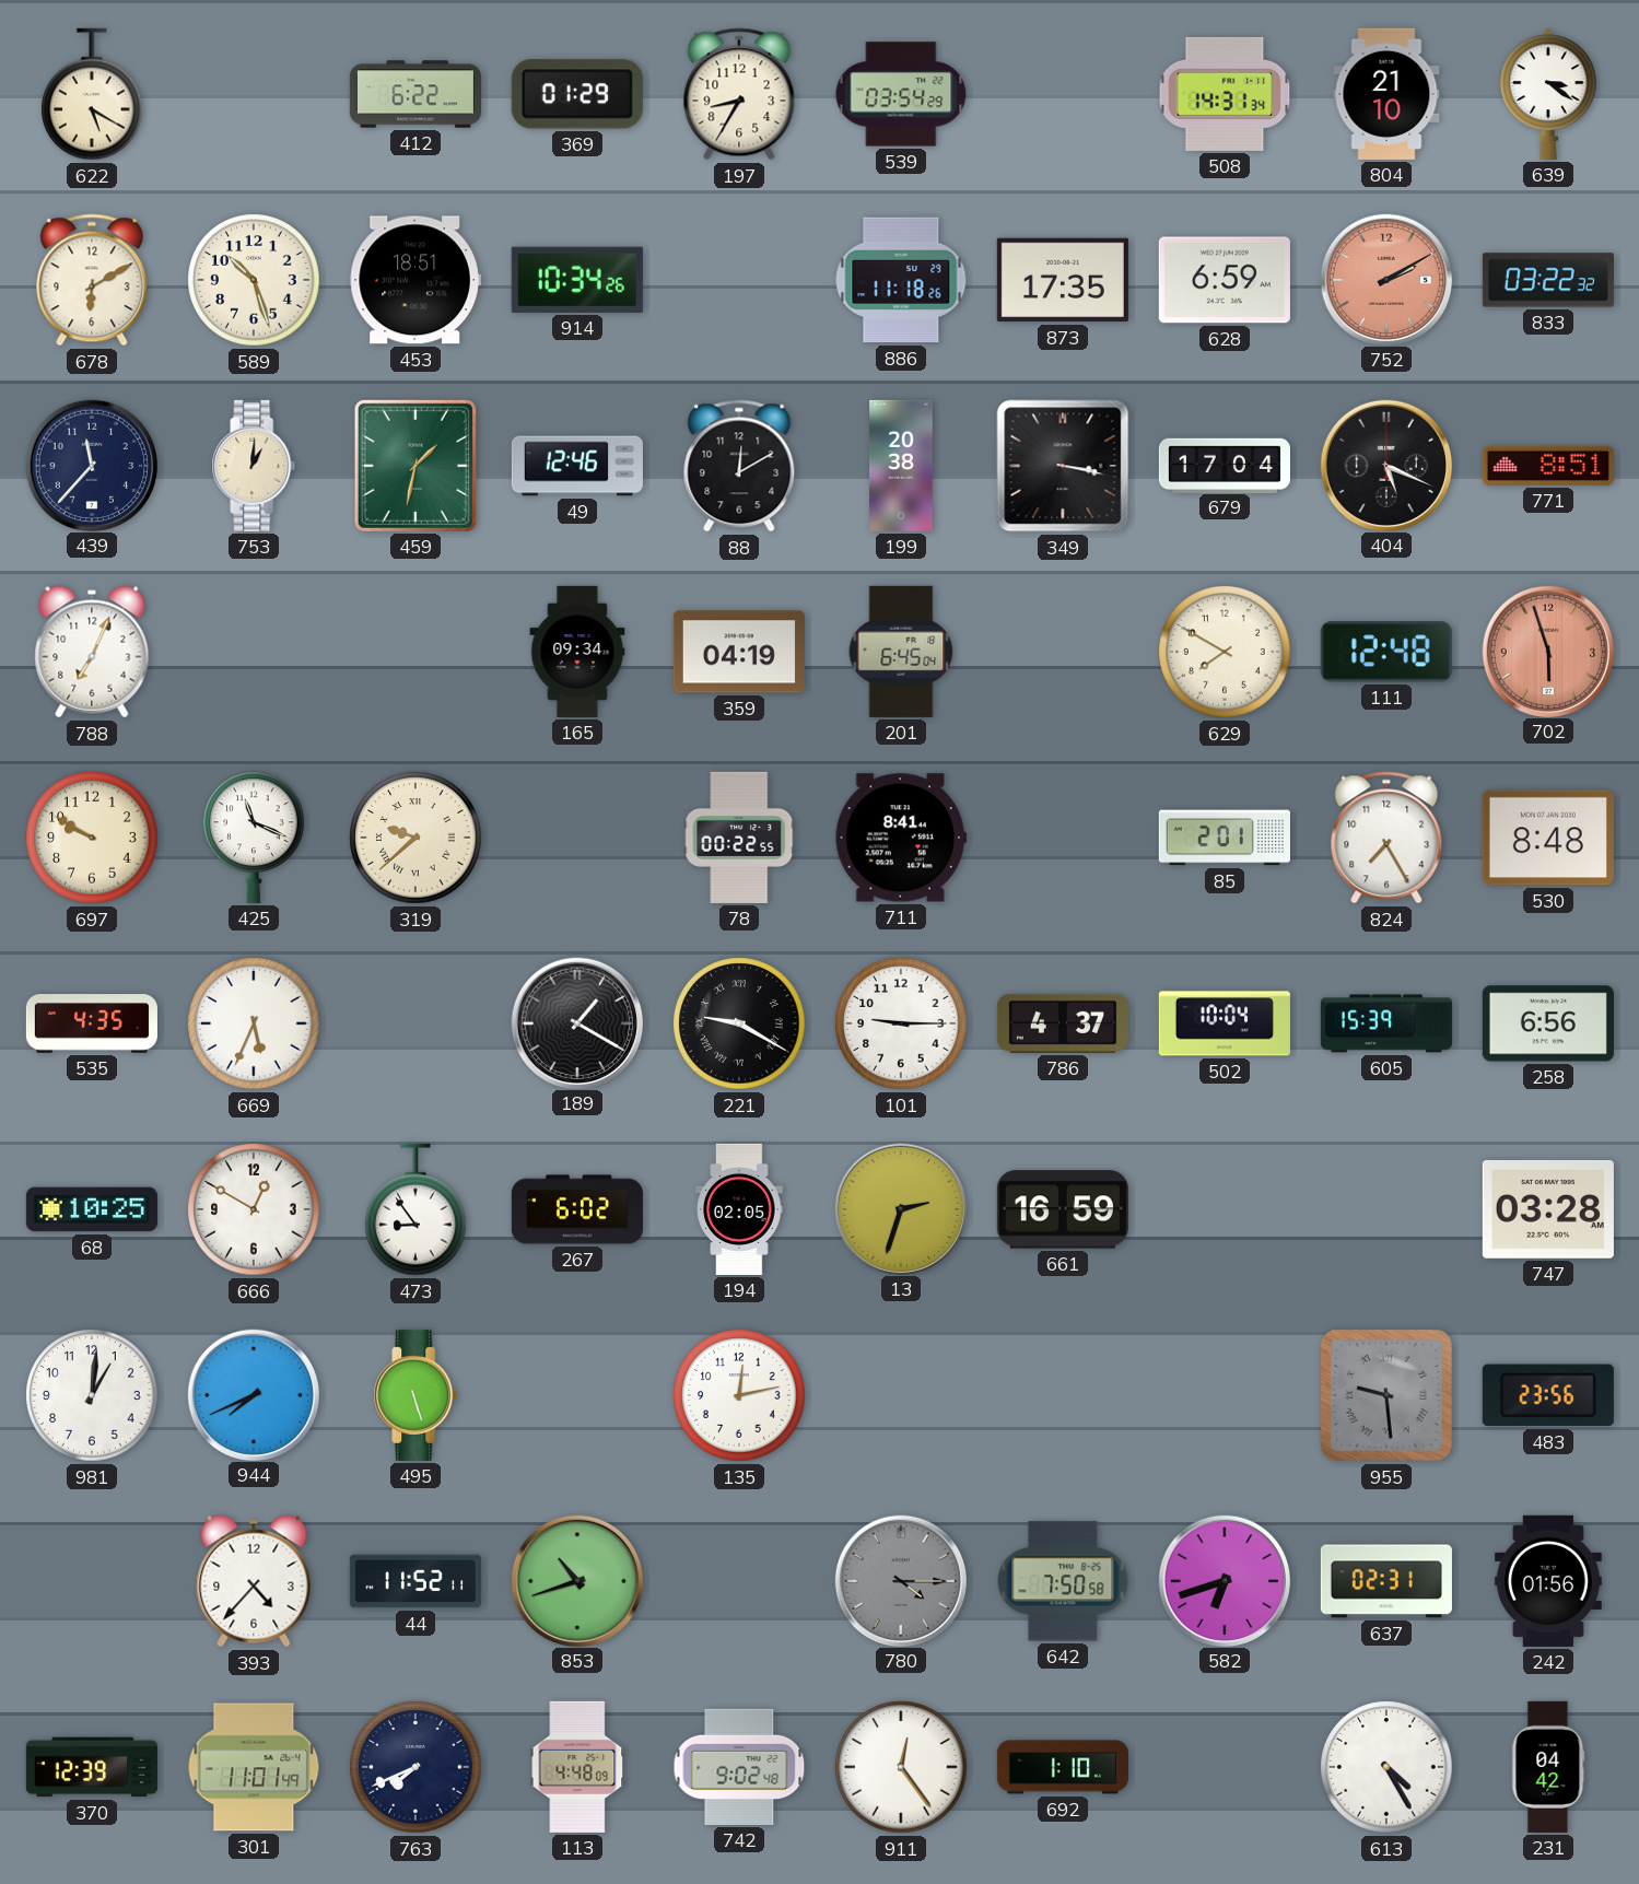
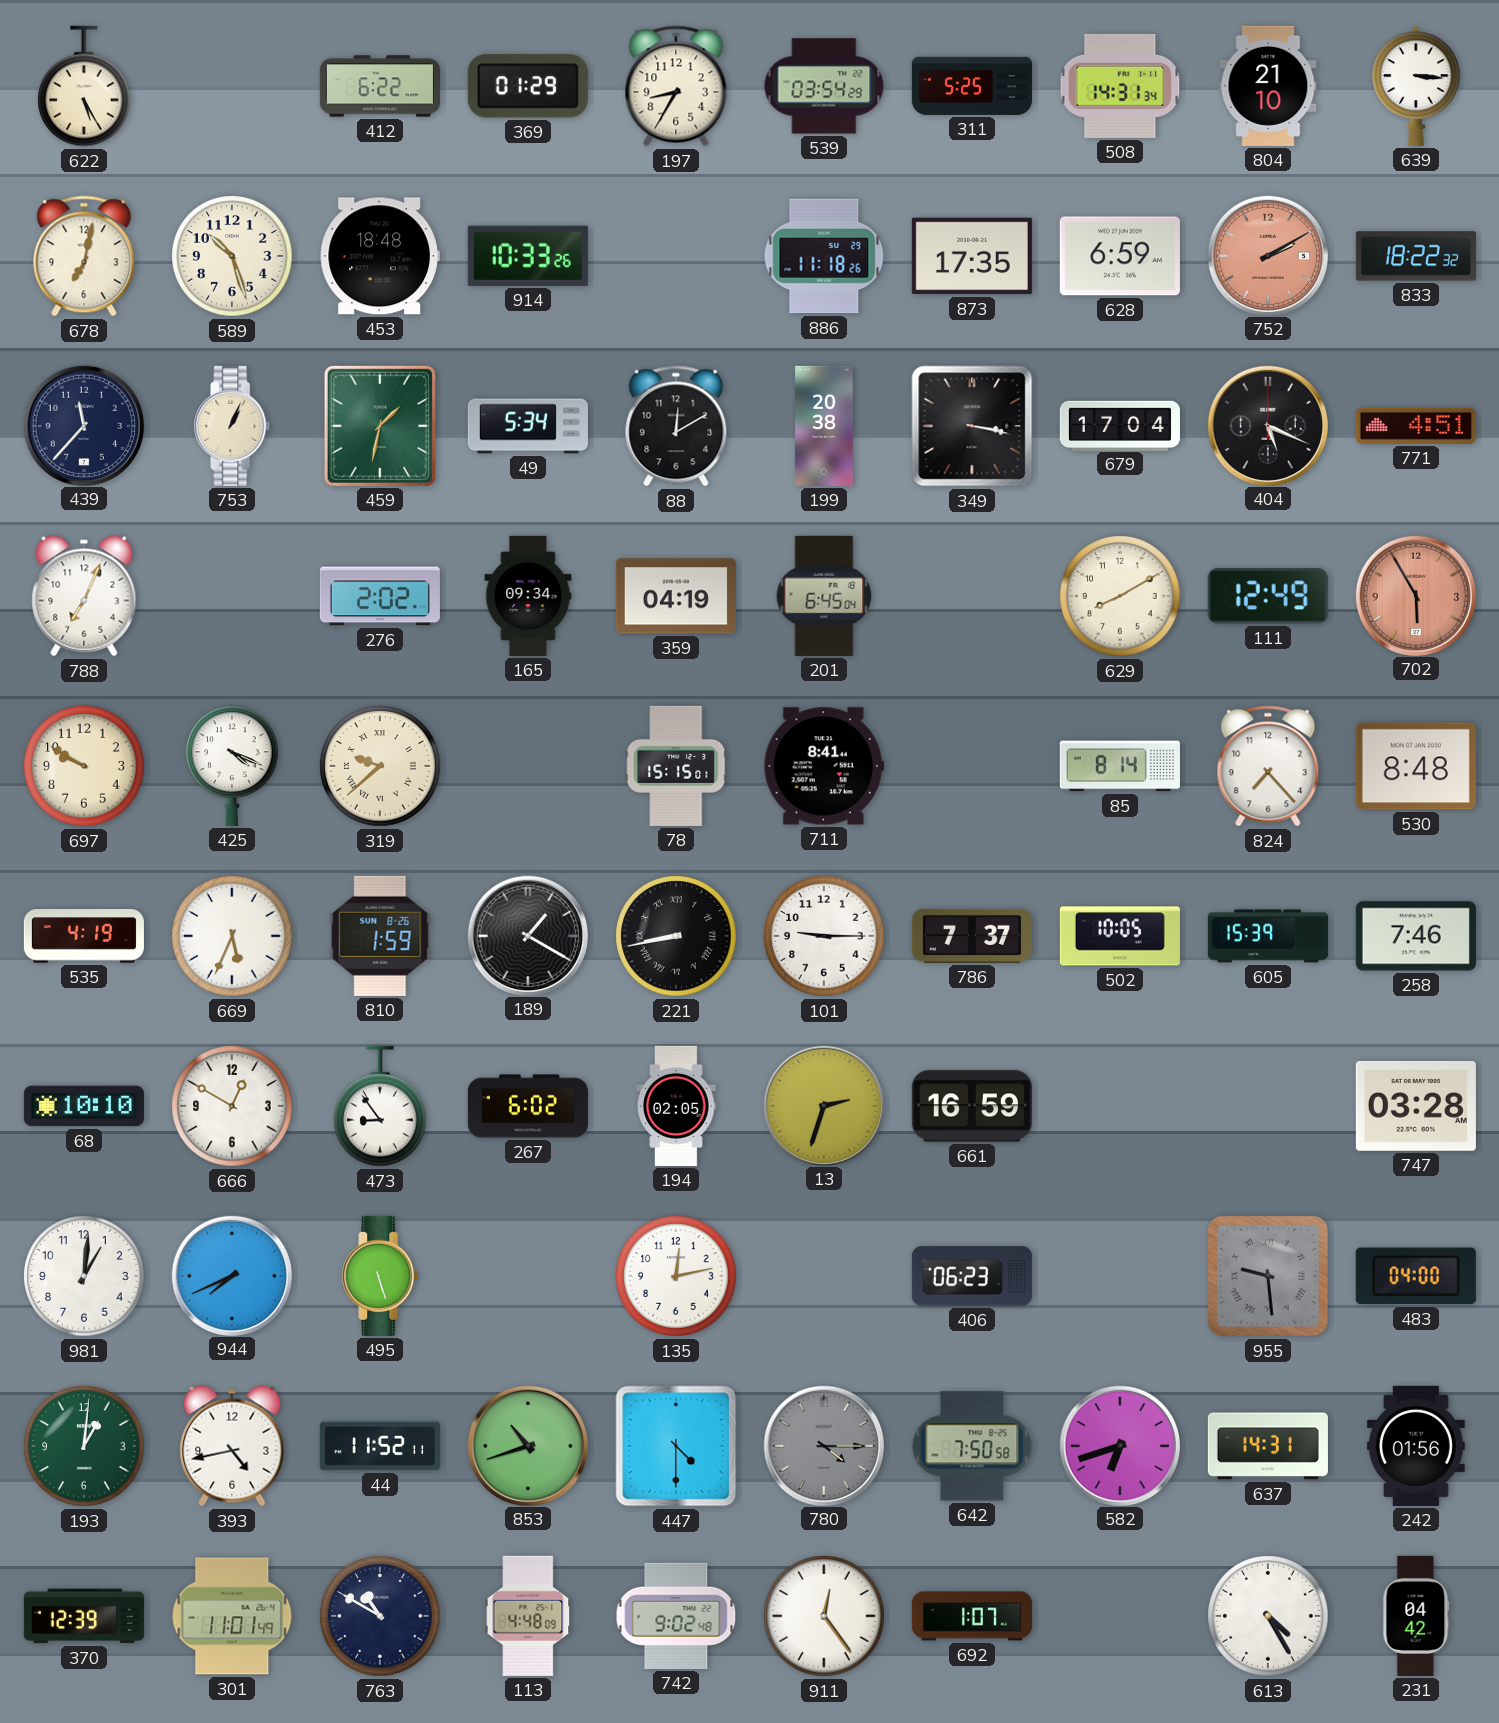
622: 5:20 -> 5:25 (84, 86)
311: none -> 5:25 (972, 86)
639: 3:21 -> 3:16 (1416, 86)
678: 6:10 -> 7:02 (84, 256)
453: 18:51 -> 18:48 (380, 256)
914: 10:34 -> 10:33 (528, 256)
833: 03:22 -> 18:22 (1416, 256)
753: 1:01 -> 1:04 (232, 426)
49: 12:46 -> 5:34 (528, 426)
771: 8:51 -> 4:51 (1416, 426)
276: none -> 2:02 (380, 596)
629: 7:50 -> 8:10 (1120, 596)
111: 12:48 -> 12:49 (1268, 596)
702: 5:57 -> 5:55 (1415, 595)
425: 11:19 -> 4:19 (232, 766)
78: 00:22 -> 15:15 (676, 766)
85: 2:01 -> 8:14 (1120, 766)
824: 7:25 -> 7:23 (1268, 766)
535: 4:35 -> 4:19 (84, 936)
810: none -> 1:59 (380, 936)
221: 9:20 -> 8:43 (676, 936)
786: 4:37 -> 7:37 (972, 936)
502: 10:04 -> 10:05 (1120, 936)
258: 6:56 -> 7:46 (1416, 936)
68: 10:25 -> 10:10 (84, 1106)
406: none -> 06:23 (972, 1276)
483: 23:56 -> 04:00 (1416, 1276)
193: none -> 1:01 (84, 1446)
393: 4:37 -> 4:43 (232, 1446)
447: none -> 4:30 (676, 1446)
637: 02:31 -> 14:31 (1268, 1446)
763: 7:41 -> 10:50 (380, 1616)
692: 1:10 -> 1:07 (972, 1616)
